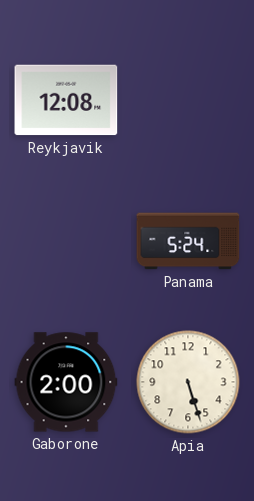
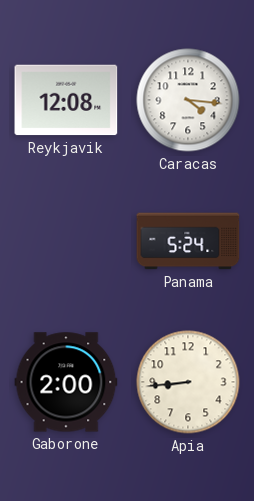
Caracas: none -> 4:16 (188, 100)
Apia: 5:27 -> 8:44 (188, 382)
